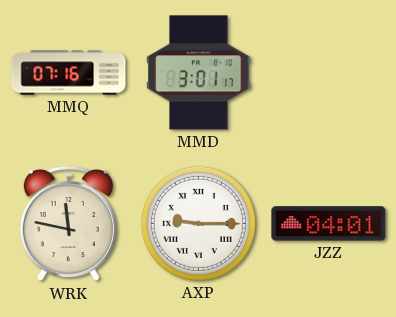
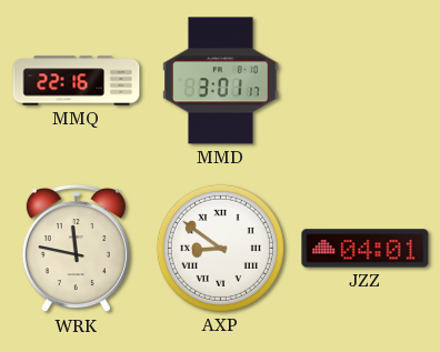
MMQ: 07:16 -> 22:16 (77, 81)
AXP: 9:15 -> 8:51 (220, 248)
